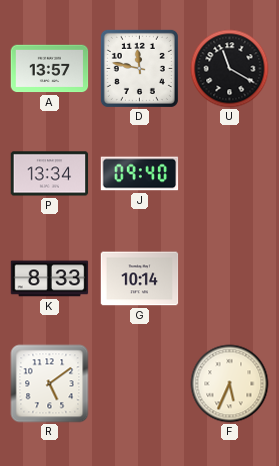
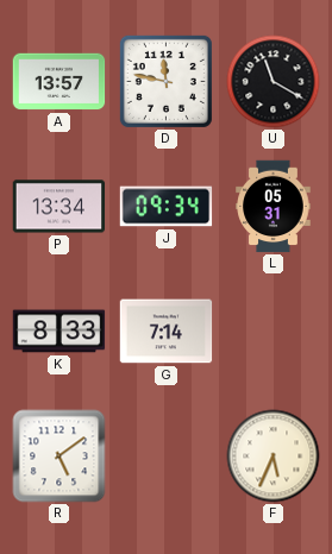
J: 09:40 -> 09:34 (167, 207)
L: none -> 05:31 (274, 207)
G: 10:14 -> 7:14 (167, 332)
